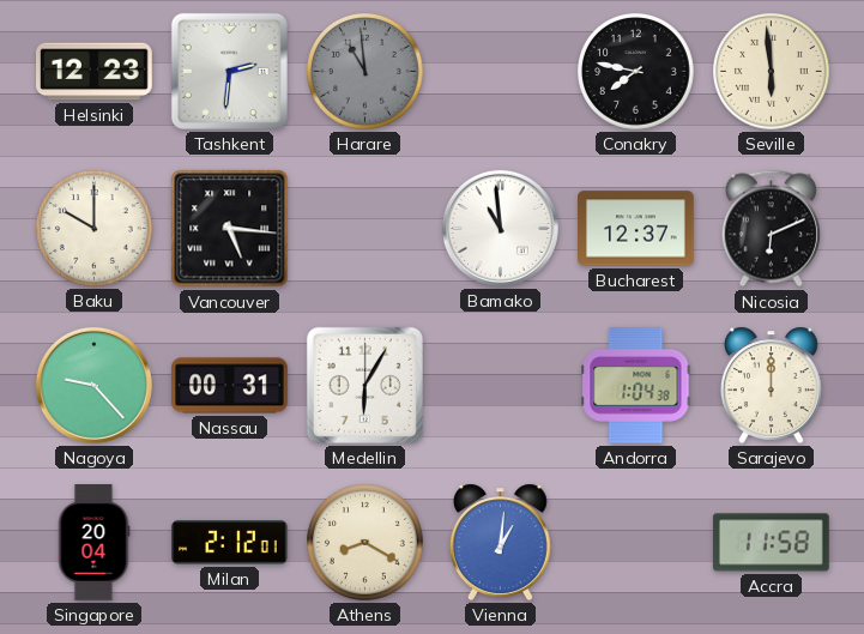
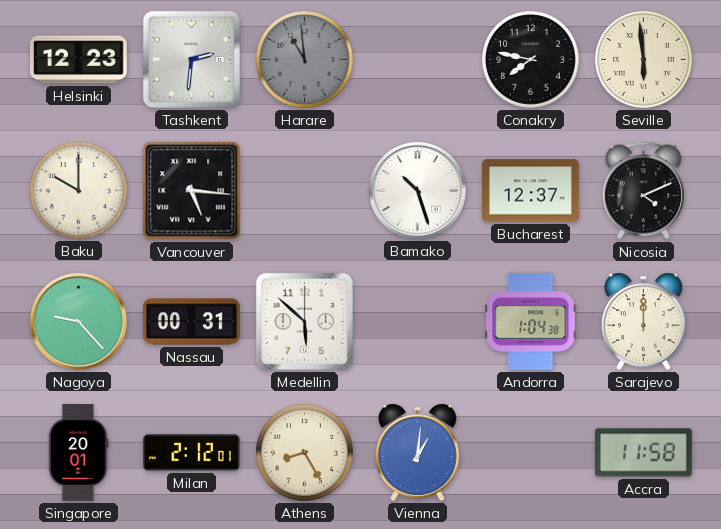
Bamako: 10:59 -> 10:27 (417, 190)
Nicosia: 6:11 -> 4:11 (643, 191)
Medellin: 6:05 -> 5:52 (304, 321)
Singapore: 20:04 -> 20:01 (78, 453)
Athens: 8:20 -> 8:25 (305, 453)
